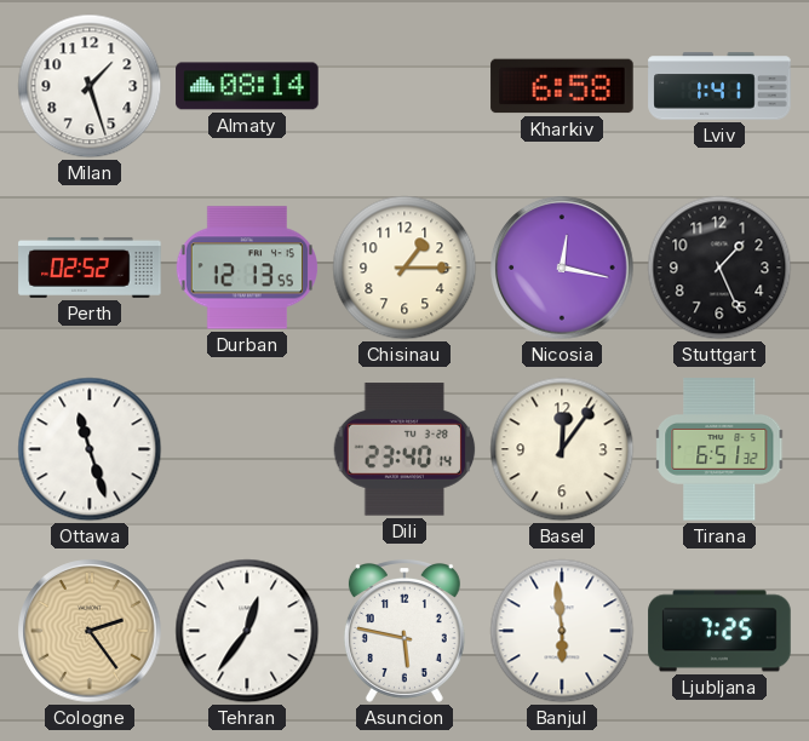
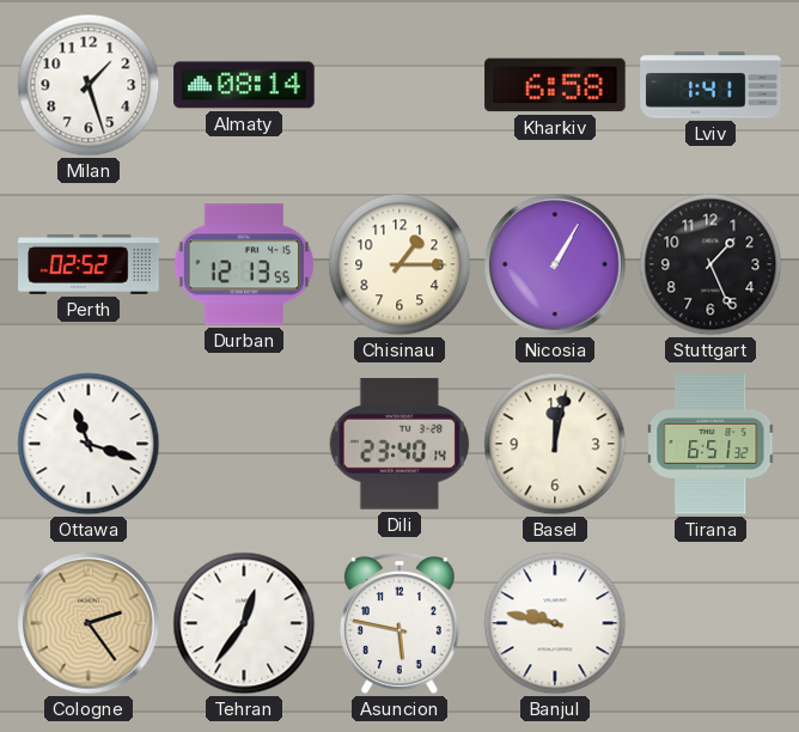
Nicosia: 12:17 -> 1:05 (555, 264)
Ottawa: 11:27 -> 11:18 (89, 444)
Basel: 12:06 -> 12:02 (555, 444)
Banjul: 5:59 -> 9:47 (555, 623)
Ljubljana: 7:25 -> none (719, 631)
